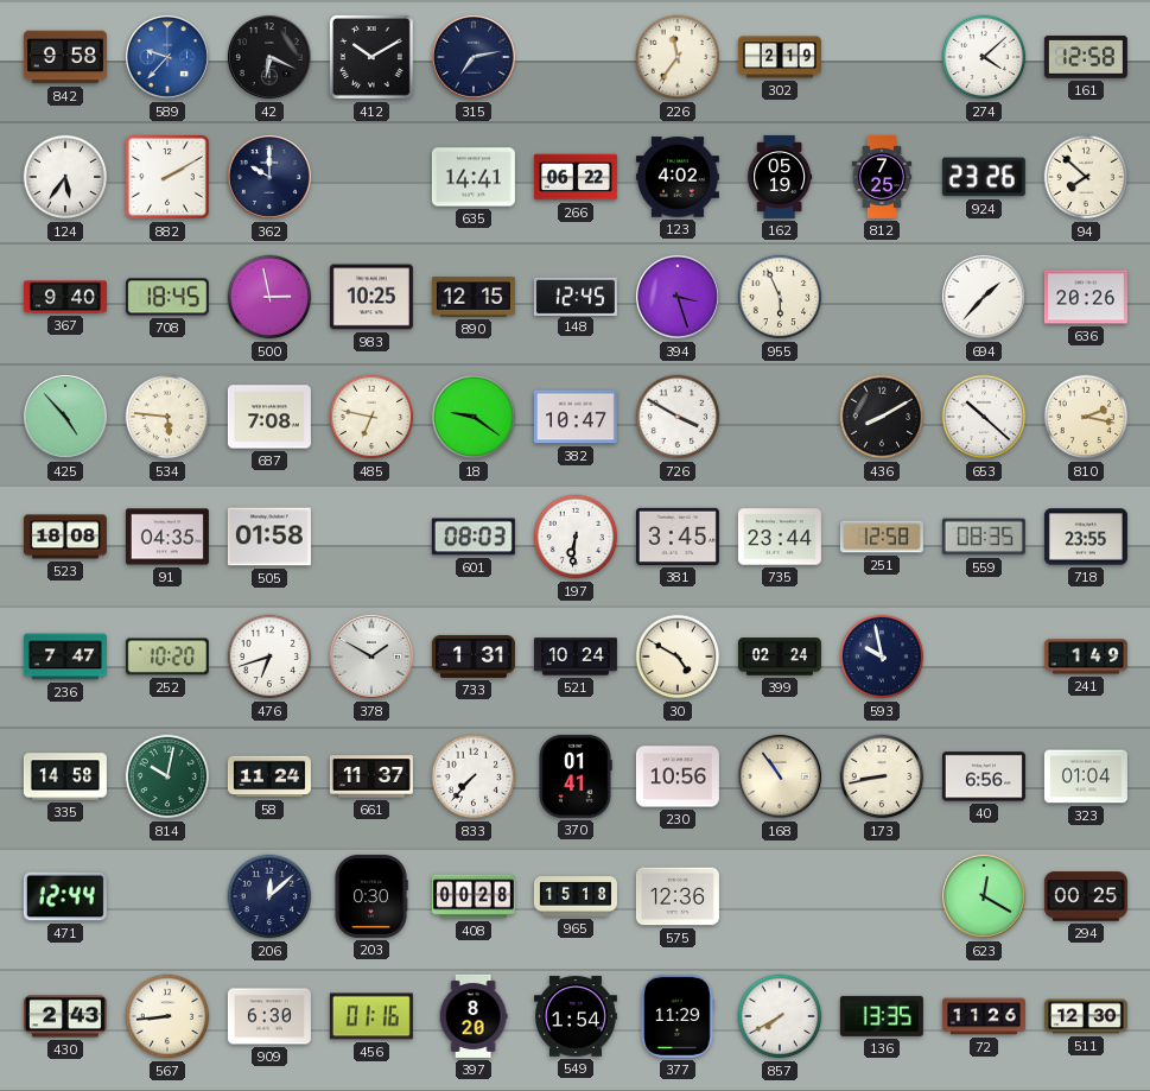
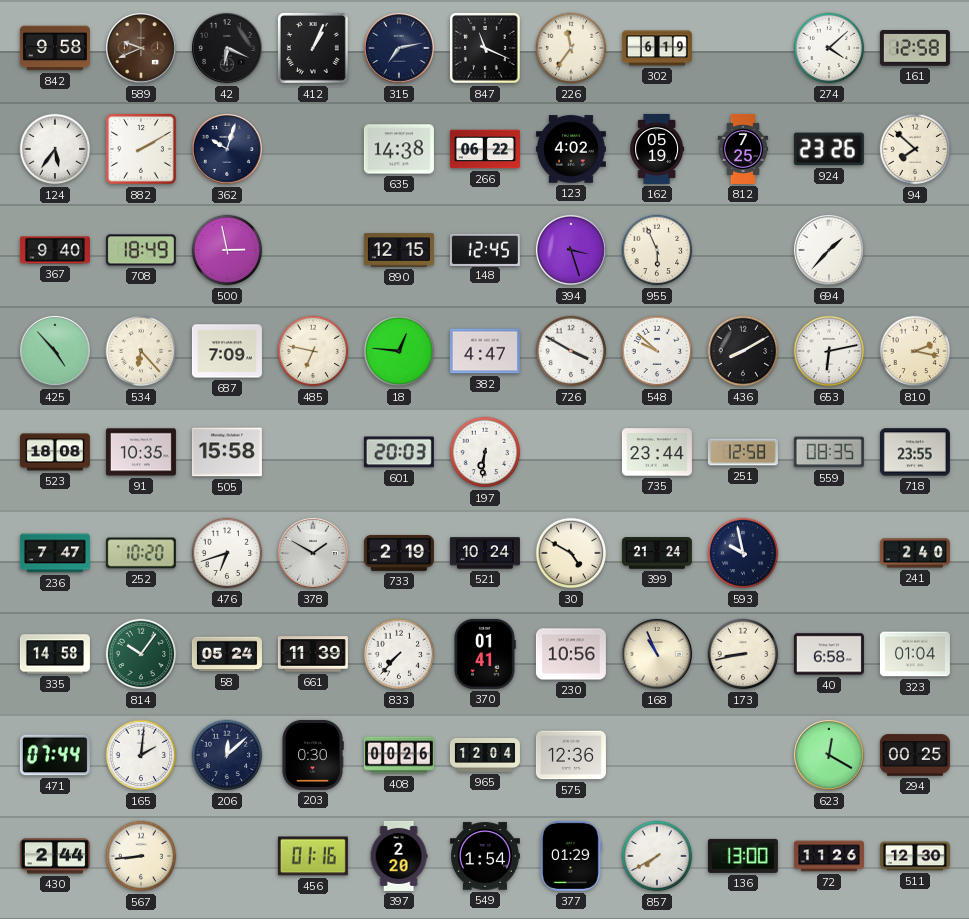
589: 9:37 -> 9:41 (141, 48)
589 dial: blue -> brown (141, 48)
412: 10:10 -> 1:04 (314, 49)
847: none -> 11:19 (486, 49)
302: 2:19 -> 6:19 (657, 48)
362: 10:00 -> 10:03 (227, 149)
635: 14:41 -> 14:38 (399, 149)
708: 18:45 -> 18:49 (141, 250)
983: 10:25 -> none (371, 297)
636: 20:26 -> none (1086, 297)
534: 5:46 -> 6:23 (141, 351)
687: 7:08 -> 7:09 (227, 351)
18: 9:21 -> 12:46 (399, 351)
382: 10:47 -> 4:47 (485, 351)
548: none -> 9:52 (657, 351)
653: 10:22 -> 6:13 (829, 351)
91: 04:35 -> 10:35 (141, 452)
505: 01:58 -> 15:58 (227, 452)
601: 08:03 -> 20:03 (399, 452)
381: 3:45 -> none (678, 537)
733: 1:31 -> 2:19 (399, 553)
399: 02:24 -> 21:24 (657, 553)
241: 1:49 -> 2:40 (915, 553)
814: 10:02 -> 10:06 (141, 654)
58: 11:24 -> 05:24 (227, 654)
661: 11:37 -> 11:39 (313, 654)
168: 10:54 -> 10:56 (657, 654)
40: 6:56 -> 6:58 (829, 654)
471: 12:44 -> 07:44 (55, 755)
165: none -> 2:01 (141, 755)
408: 00:28 -> 00:26 (399, 755)
965: 15:18 -> 12:04 (485, 756)
430: 2:43 -> 2:44 (55, 856)
909: 6:30 -> none (269, 1016)
397: 8:20 -> 2:20 (399, 856)
377: 11:29 -> 01:29 (571, 856)
136: 13:35 -> 13:00 (743, 856)
